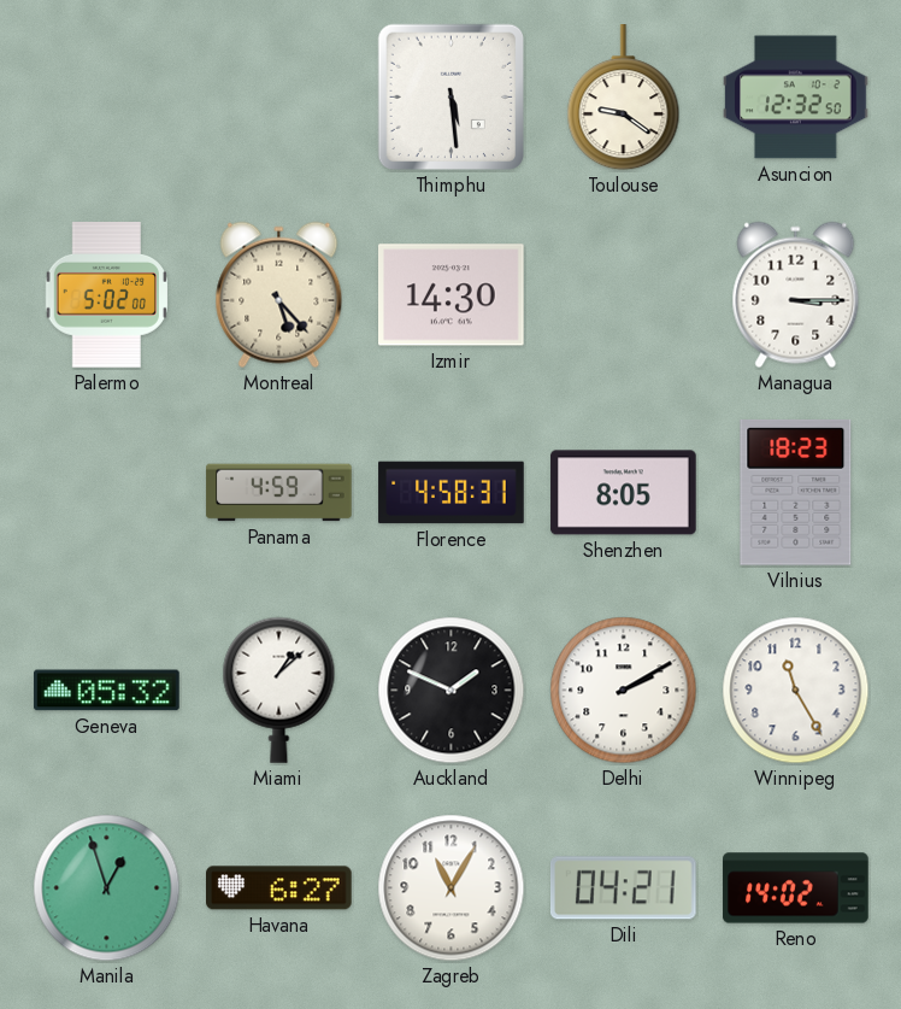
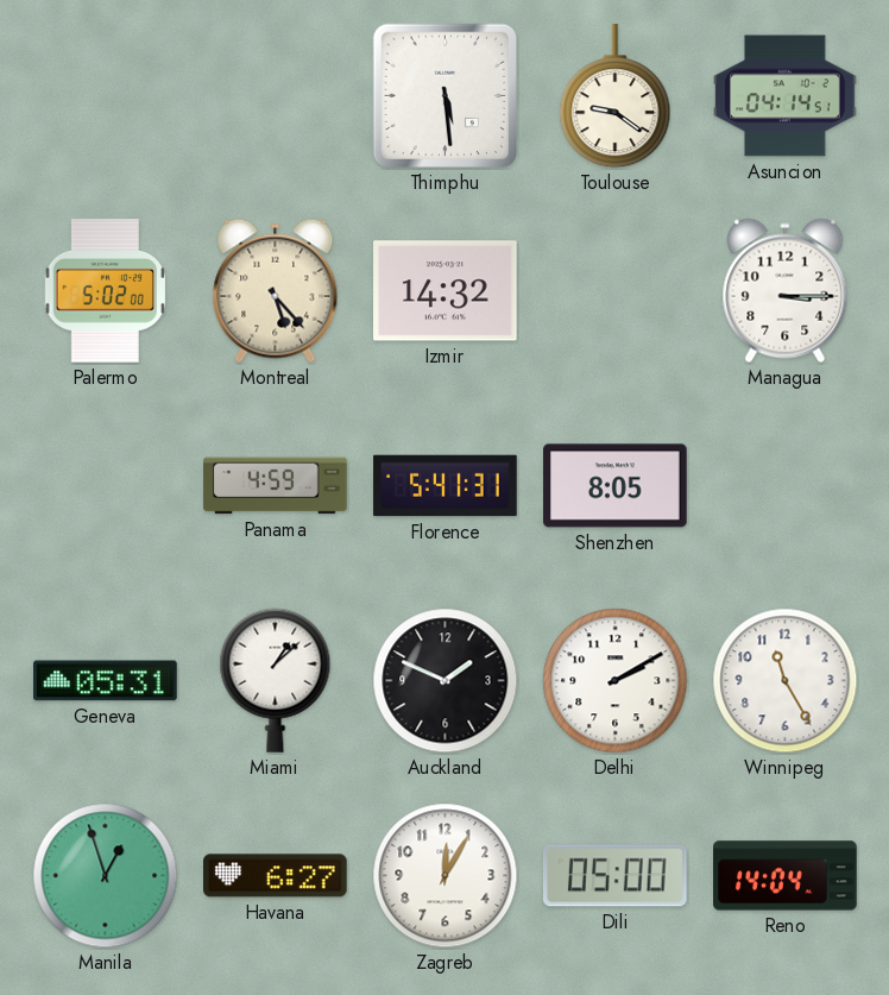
Asuncion: 12:32 -> 04:14 (786, 96)
Izmir: 14:30 -> 14:32 (446, 291)
Florence: 4:58 -> 5:41 (446, 486)
Vilnius: 18:23 -> none (796, 492)
Geneva: 05:32 -> 05:31 (106, 681)
Zagreb: 11:05 -> 12:05 (446, 876)
Dili: 04:21 -> 05:00 (614, 876)
Reno: 14:02 -> 14:04 (786, 876)
